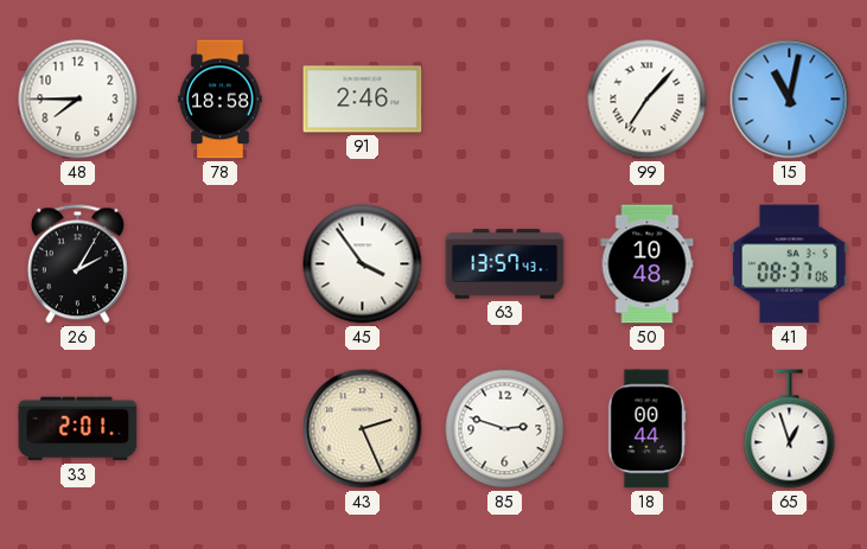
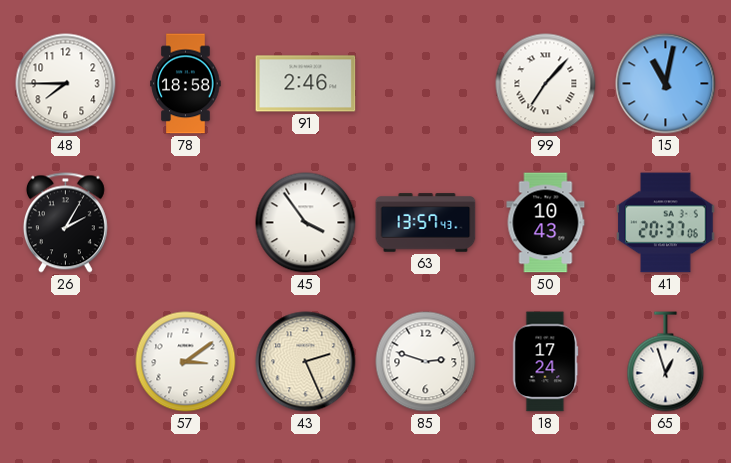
50: 10:48 -> 10:43 (546, 223)
41: 08:37 -> 20:37 (666, 223)
33: 2:01 -> none (78, 429)
57: none -> 3:09 (186, 362)
18: 00:44 -> 17:24 (545, 362)
